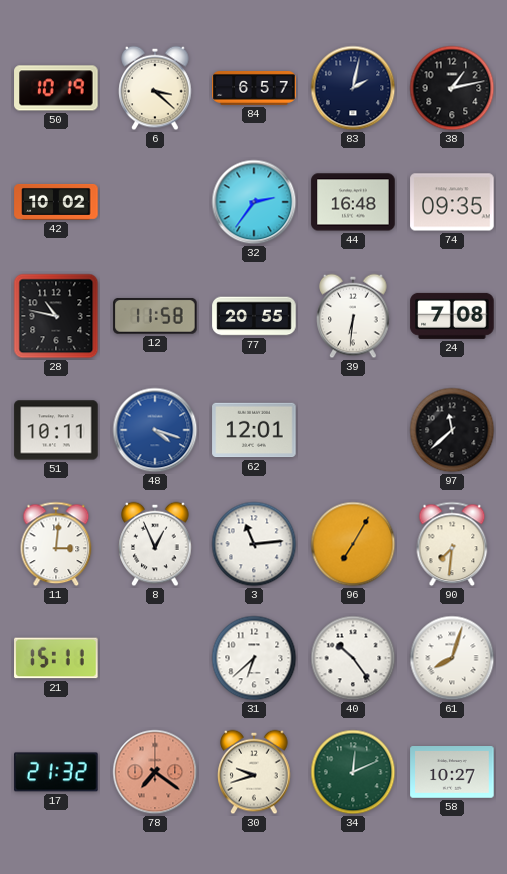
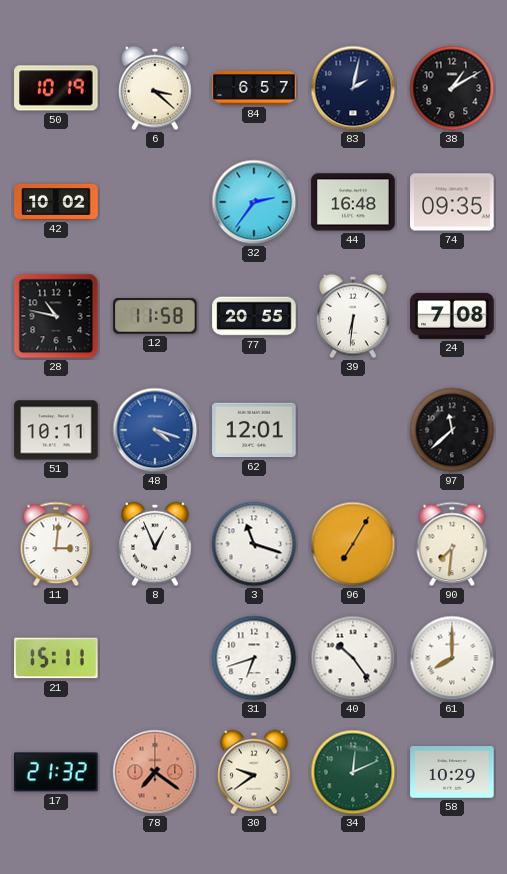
38: 1:13 -> 1:10 (452, 88)
3: 11:14 -> 11:18 (254, 544)
31: 6:38 -> 6:42 (254, 658)
61: 8:03 -> 8:00 (452, 658)
30: 9:42 -> 9:39 (254, 772)
58: 10:27 -> 10:29 (452, 772)
